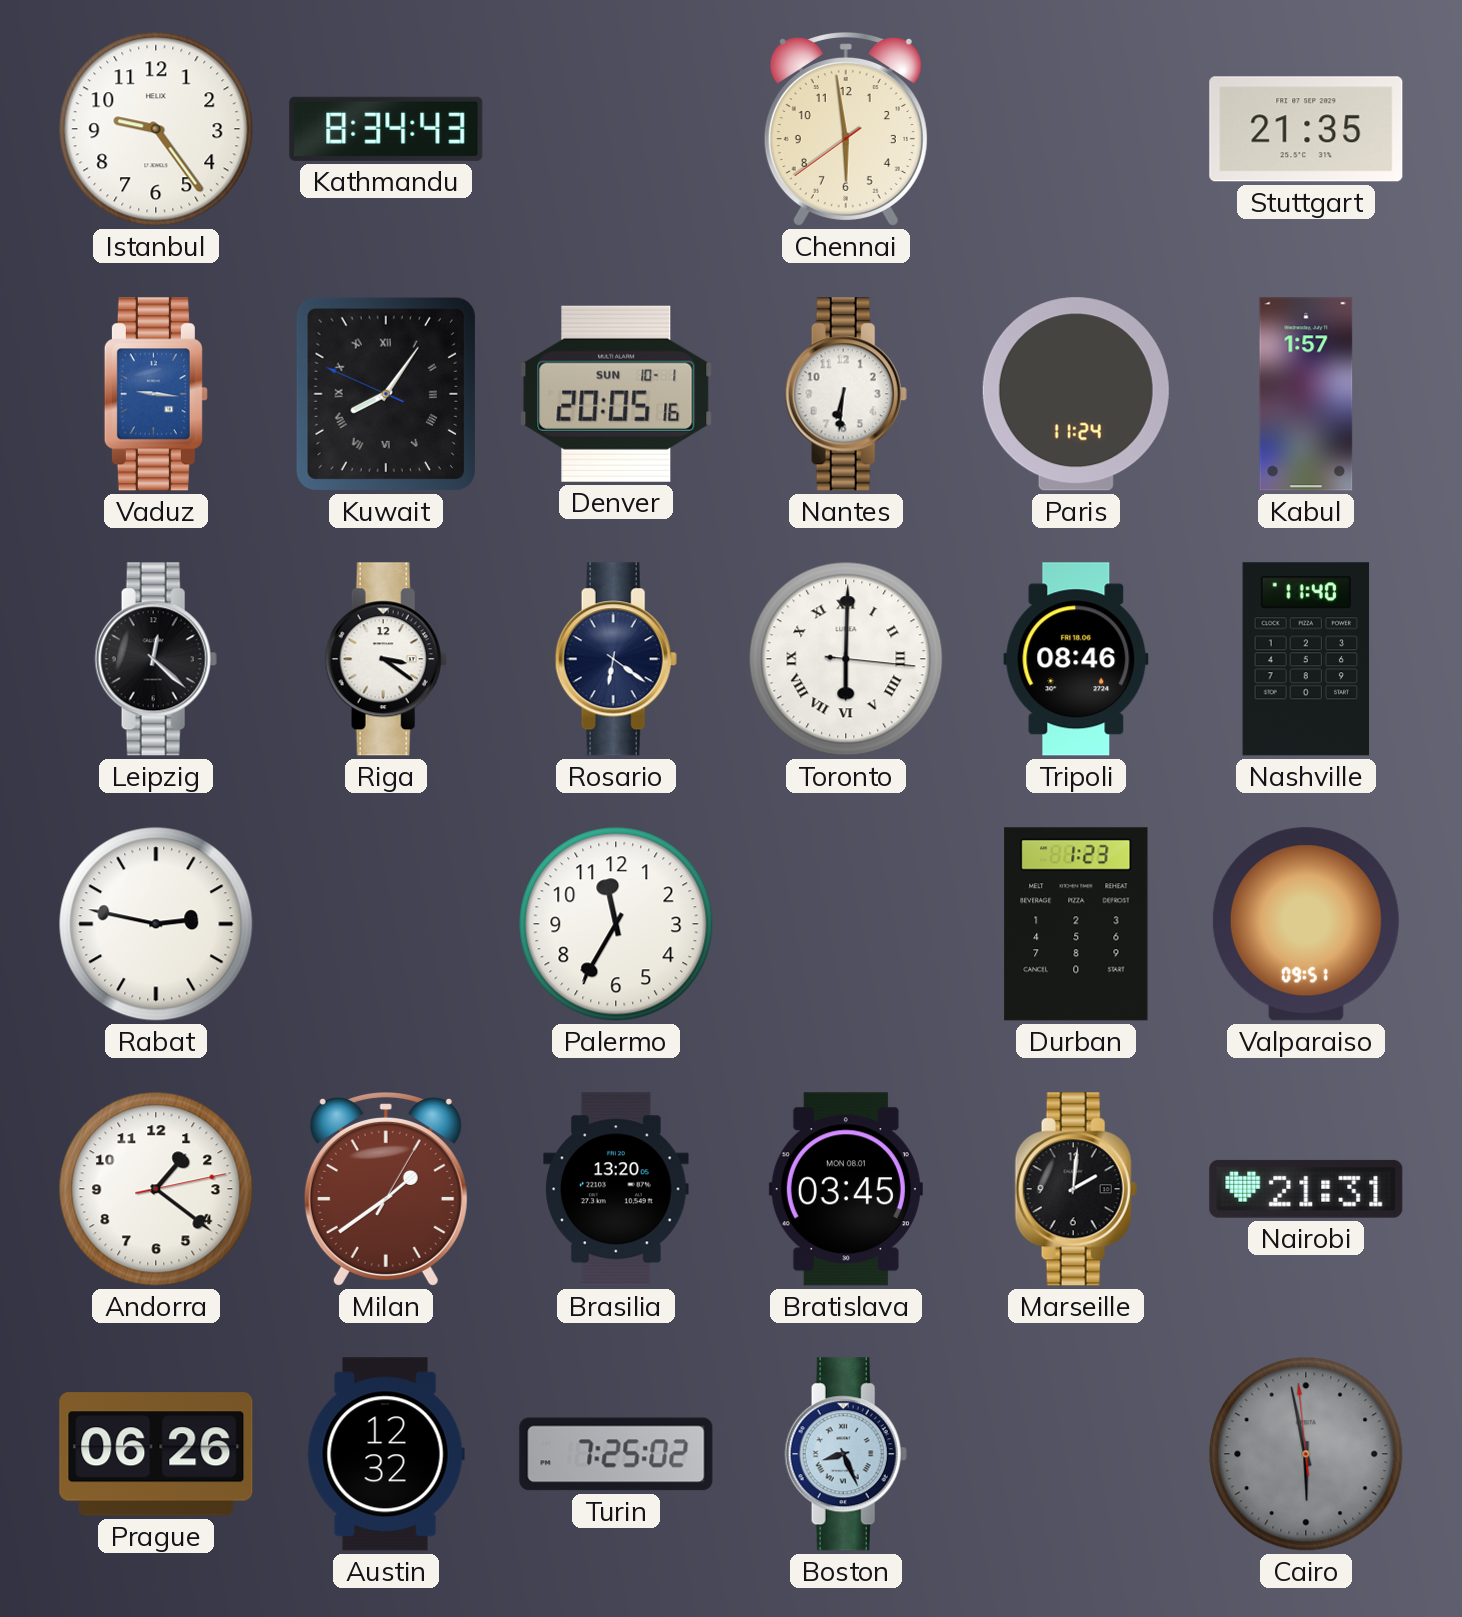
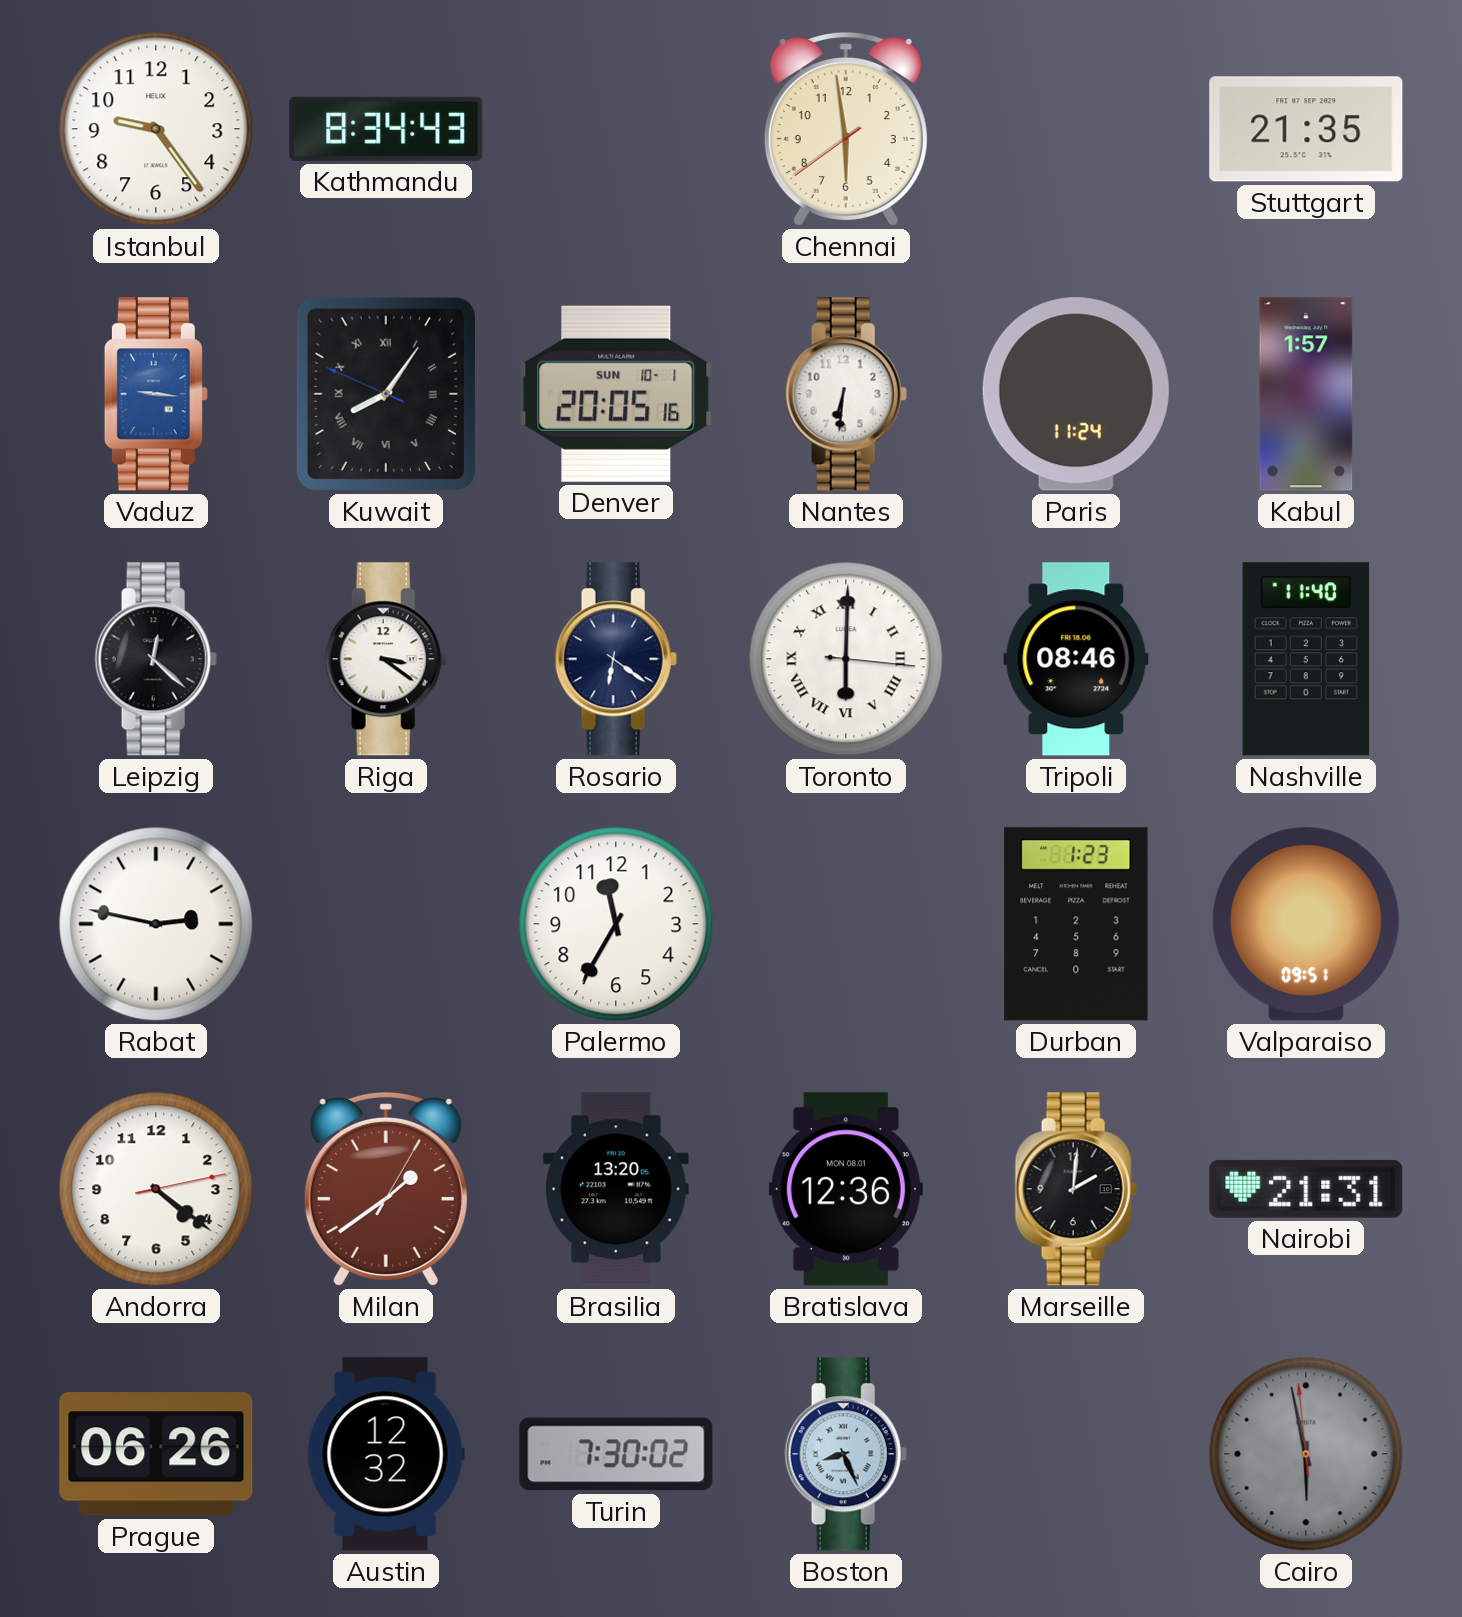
Andorra: 1:21 -> 4:21 (156, 1189)
Bratislava: 03:45 -> 12:36 (846, 1189)
Turin: 7:25 -> 7:30 (616, 1454)
